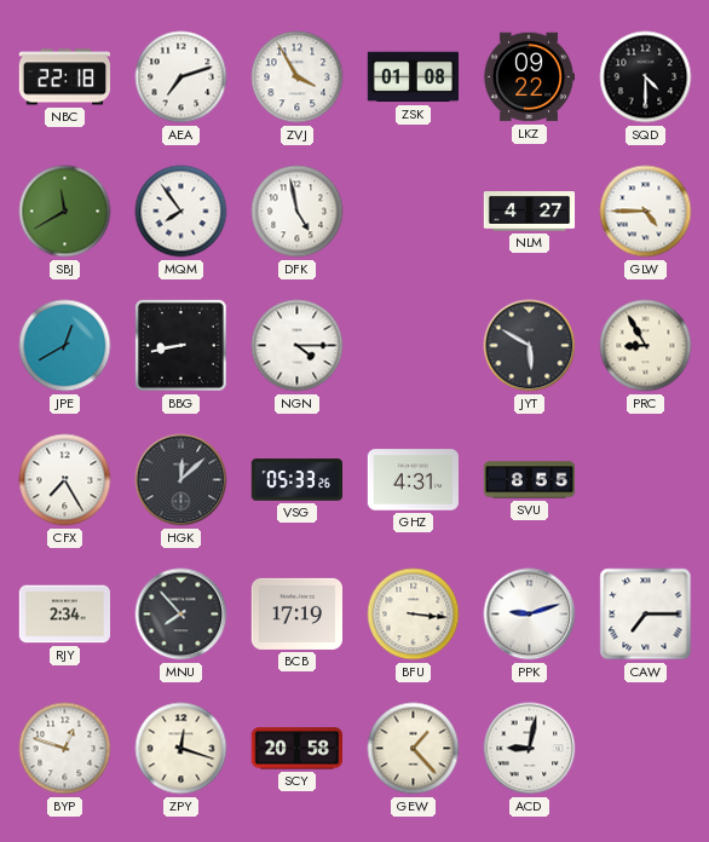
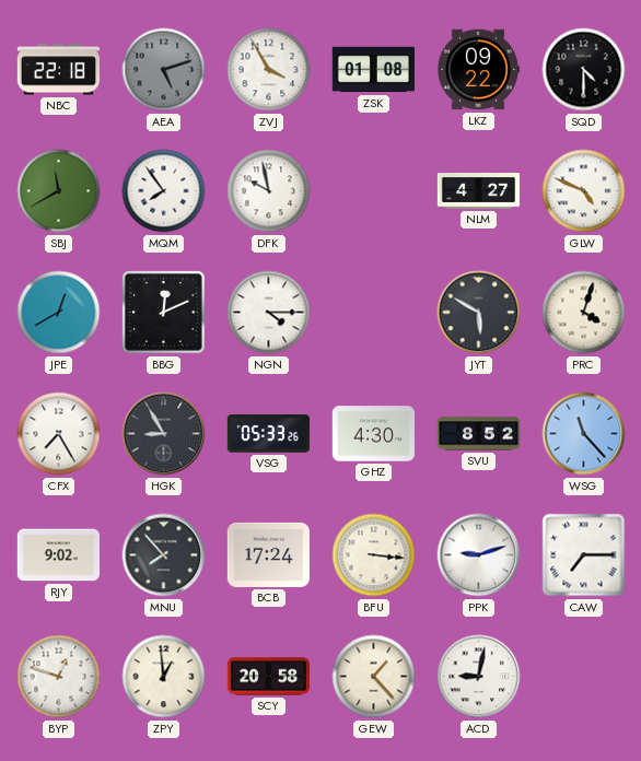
AEA: 7:12 -> 5:12 (164, 70)
AEA dial: white -> grey (164, 70)
DFK: 4:58 -> 9:58 (269, 191)
GLW: 4:45 -> 4:49 (584, 191)
BBG: 8:43 -> 12:11 (164, 313)
PRC: 8:55 -> 4:03 (584, 313)
HGK: 12:08 -> 8:55 (164, 434)
GHZ: 4:31 -> 4:30 (373, 434)
SVU: 8:55 -> 8:52 (479, 434)
WSG: none -> 11:23 (584, 434)
RJY: 2:34 -> 9:02 (58, 555)
BCB: 17:19 -> 17:24 (268, 554)
ZPY: 12:18 -> 12:59 (164, 677)
